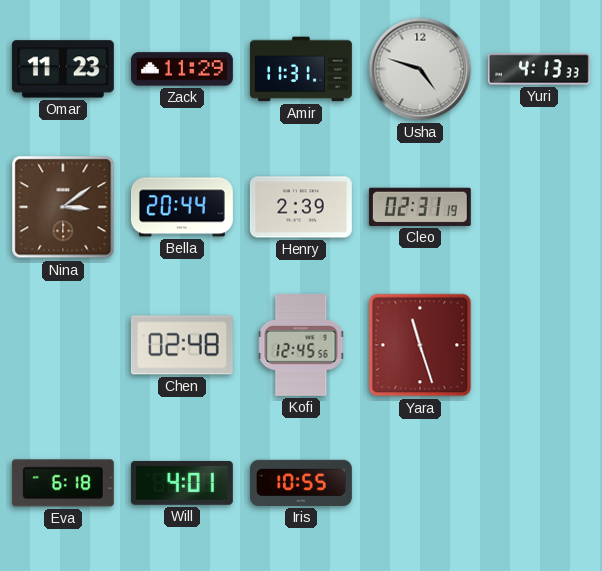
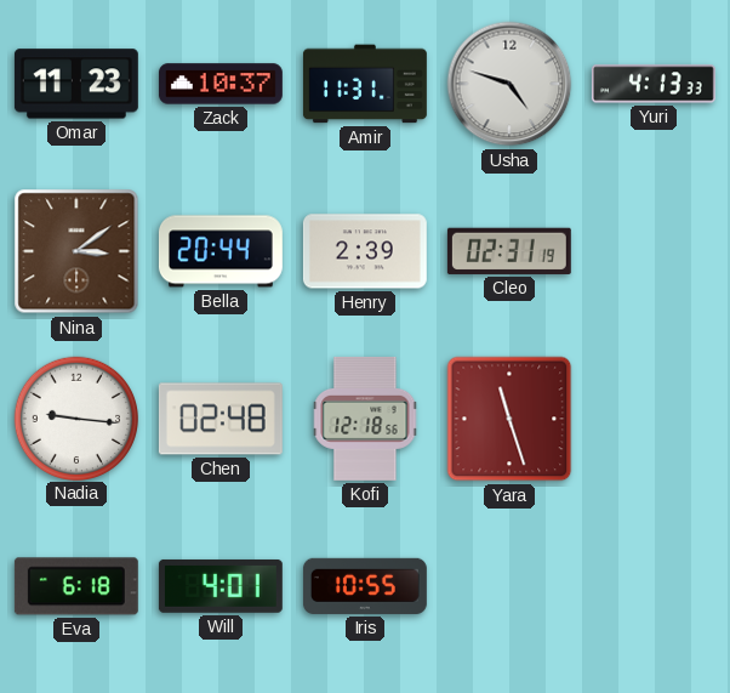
Zack: 11:29 -> 10:37 (221, 84)
Nadia: none -> 9:16 (75, 417)
Kofi: 12:45 -> 12:18 (365, 419)
